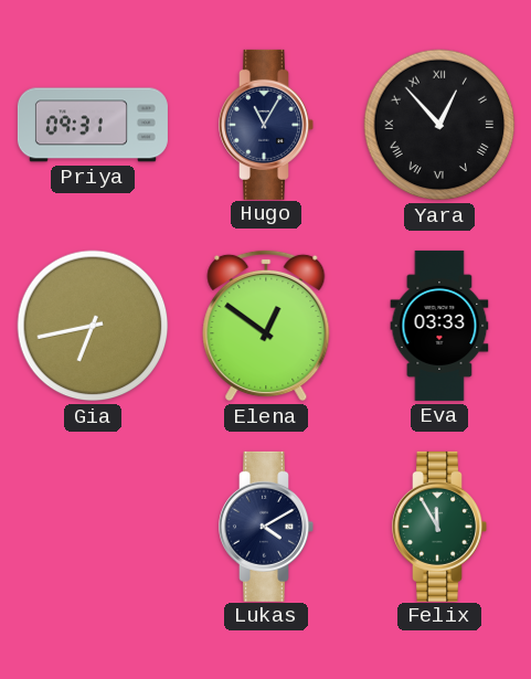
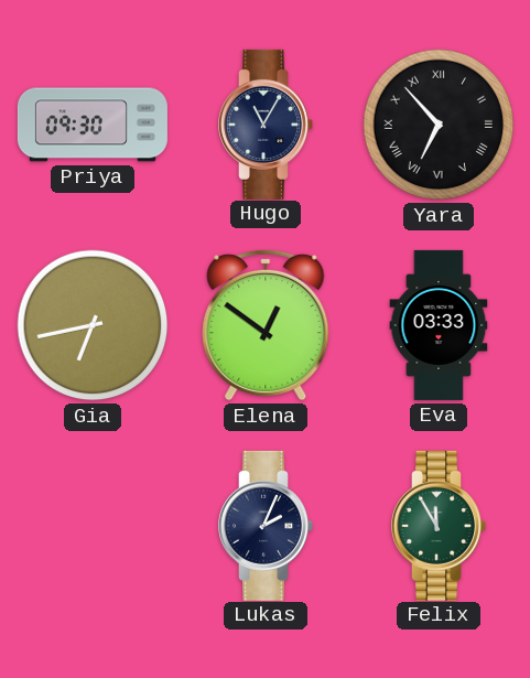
Priya: 09:31 -> 09:30 (93, 125)
Yara: 12:53 -> 6:53 (439, 125)
Lukas: 4:10 -> 2:04 (266, 526)
